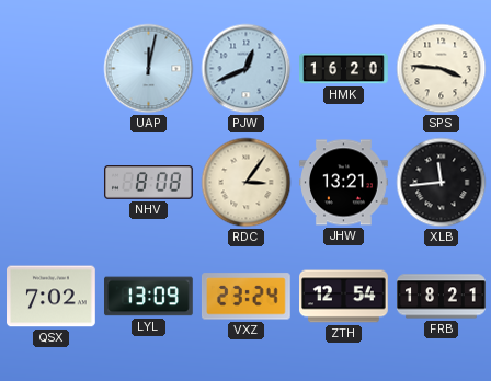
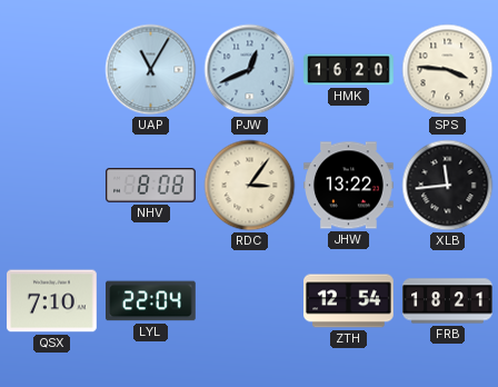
UAP: 12:02 -> 11:05 (151, 70)
JHW: 13:21 -> 13:22 (349, 186)
QSX: 7:02 -> 7:10 (52, 301)
LYL: 13:09 -> 22:04 (151, 301)
VXZ: 23:24 -> none (245, 297)
